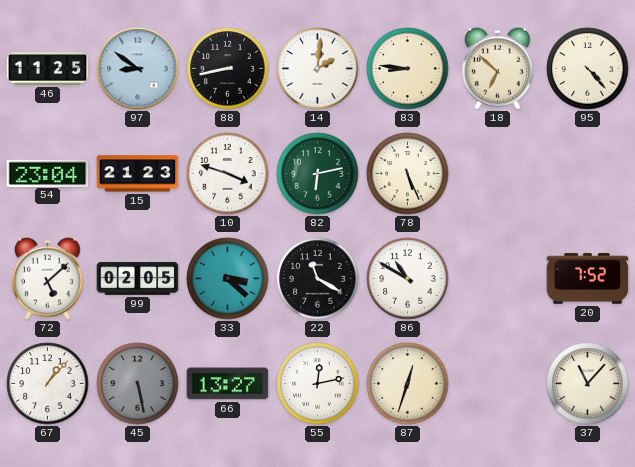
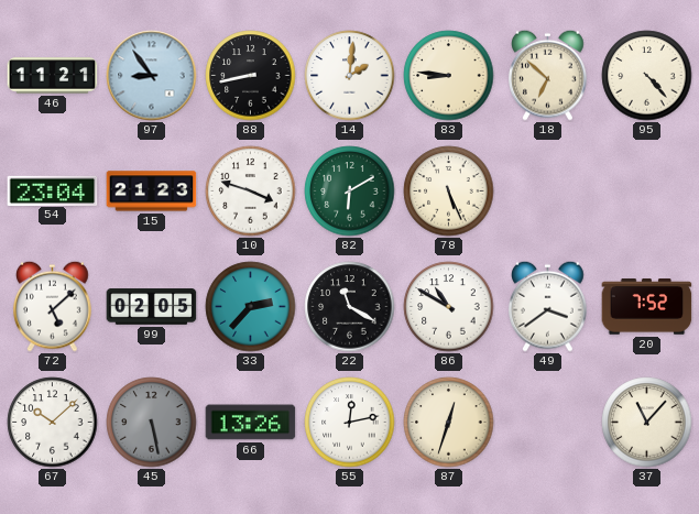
46: 11:25 -> 11:21 (53, 76)
97: 8:51 -> 8:54 (152, 76)
82: 6:13 -> 6:10 (350, 192)
33: 3:22 -> 2:37 (251, 307)
49: none -> 3:39 (548, 306)
67: 1:07 -> 10:08 (53, 423)
66: 13:27 -> 13:26 (251, 423)
